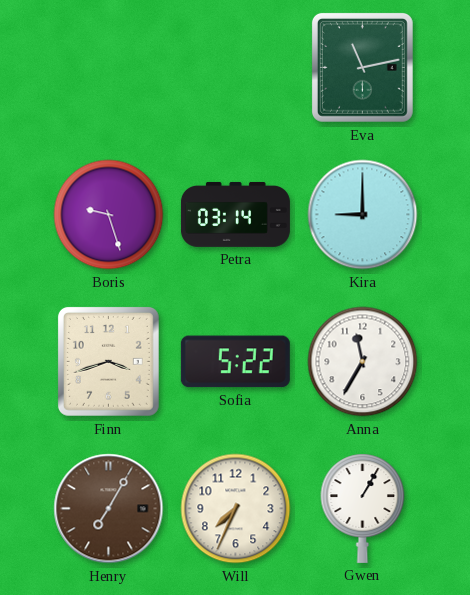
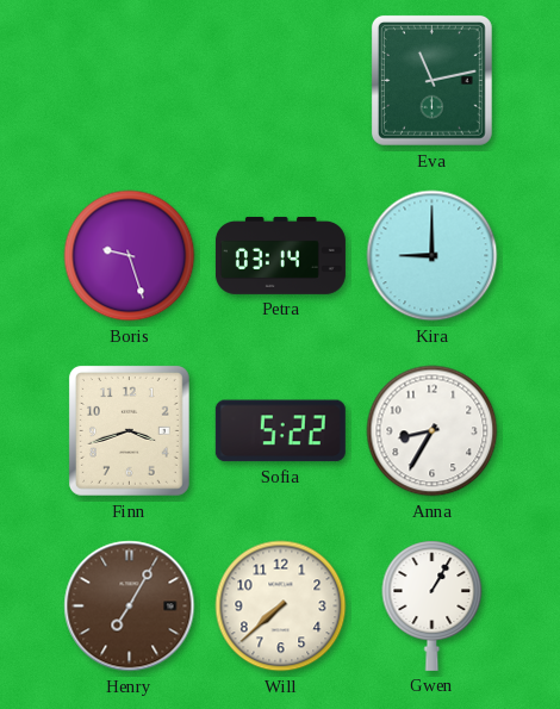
Anna: 11:35 -> 8:35 (433, 431)
Will: 7:34 -> 7:38 (281, 607)
